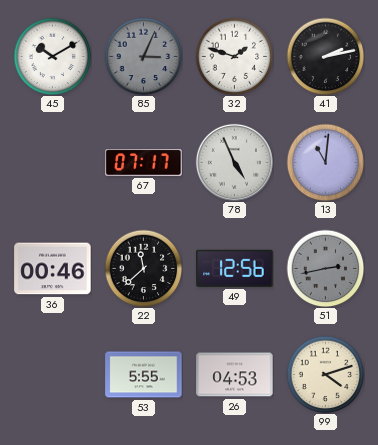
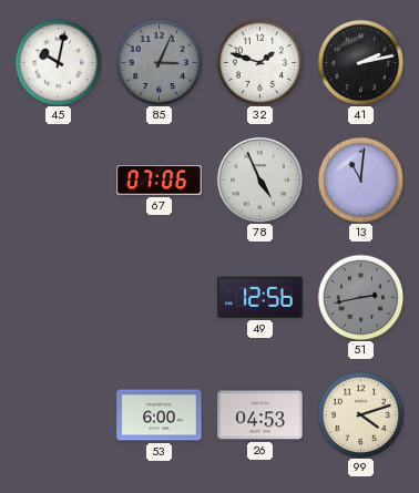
45: 10:10 -> 10:02 (58, 62)
67: 07:17 -> 07:06 (160, 181)
36: 00:46 -> none (53, 269)
22: 11:38 -> none (143, 268)
53: 5:55 -> 6:00 (160, 415)
